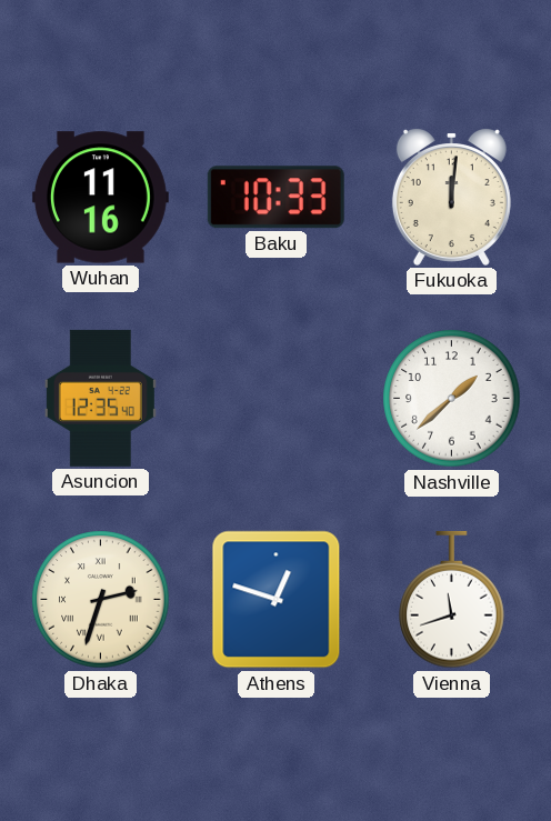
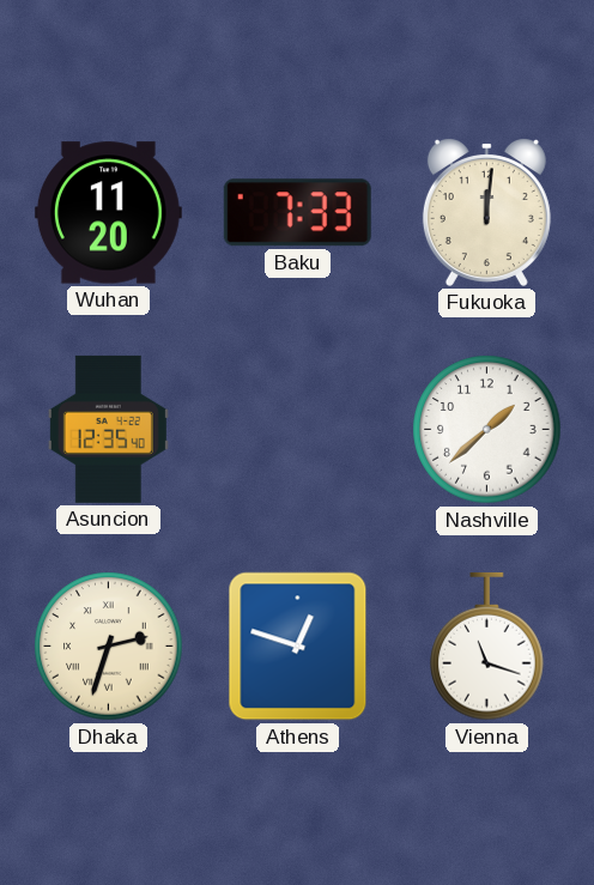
Wuhan: 11:16 -> 11:20 (108, 213)
Baku: 10:33 -> 7:33 (297, 213)
Vienna: 11:42 -> 11:18 (487, 647)
